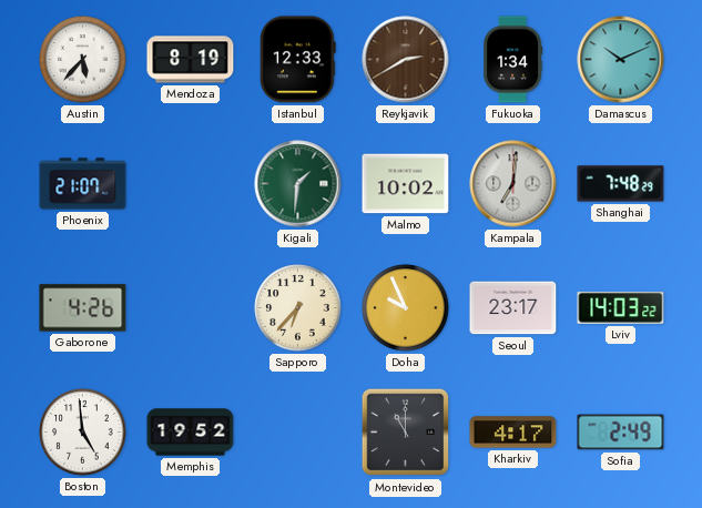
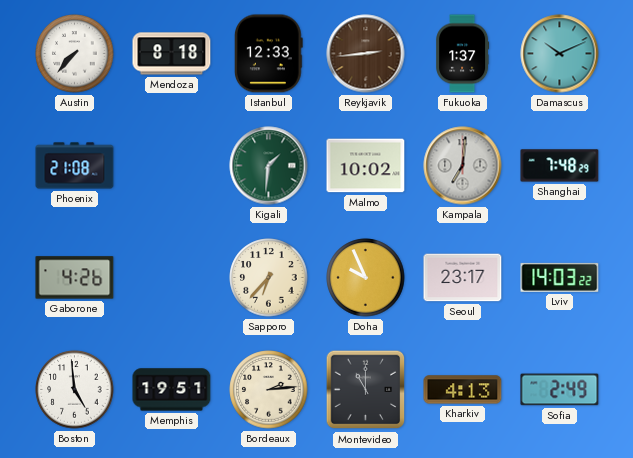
Austin: 5:37 -> 7:37 (75, 54)
Mendoza: 8:19 -> 8:18 (172, 54)
Reykjavik: 2:40 -> 2:44 (366, 54)
Fukuoka: 1:34 -> 1:37 (463, 54)
Phoenix: 21:07 -> 21:08 (75, 166)
Memphis: 19:52 -> 19:51 (172, 390)
Bordeaux: none -> 2:14 (269, 390)
Kharkiv: 4:17 -> 4:13 (463, 390)
